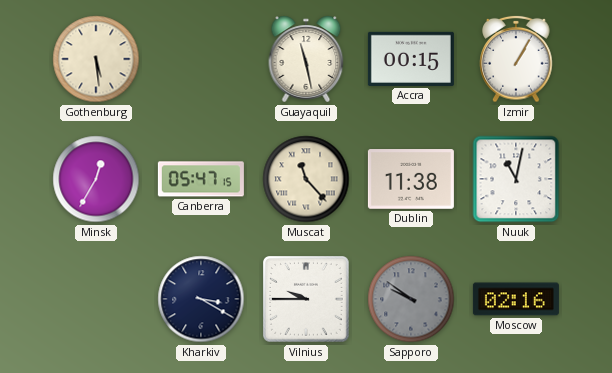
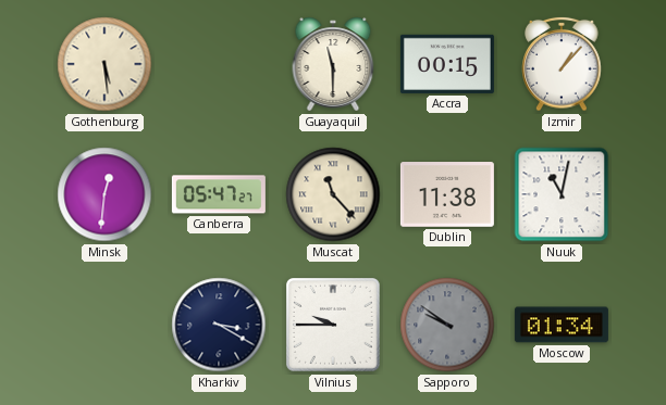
Guayaquil: 11:28 -> 11:30 (333, 64)
Izmir: 1:05 -> 1:07 (562, 64)
Minsk: 12:35 -> 12:31 (104, 194)
Canberra: 05:47:15 -> 05:47:27 (219, 194)
Moscow: 02:16 -> 01:34 (562, 325)
